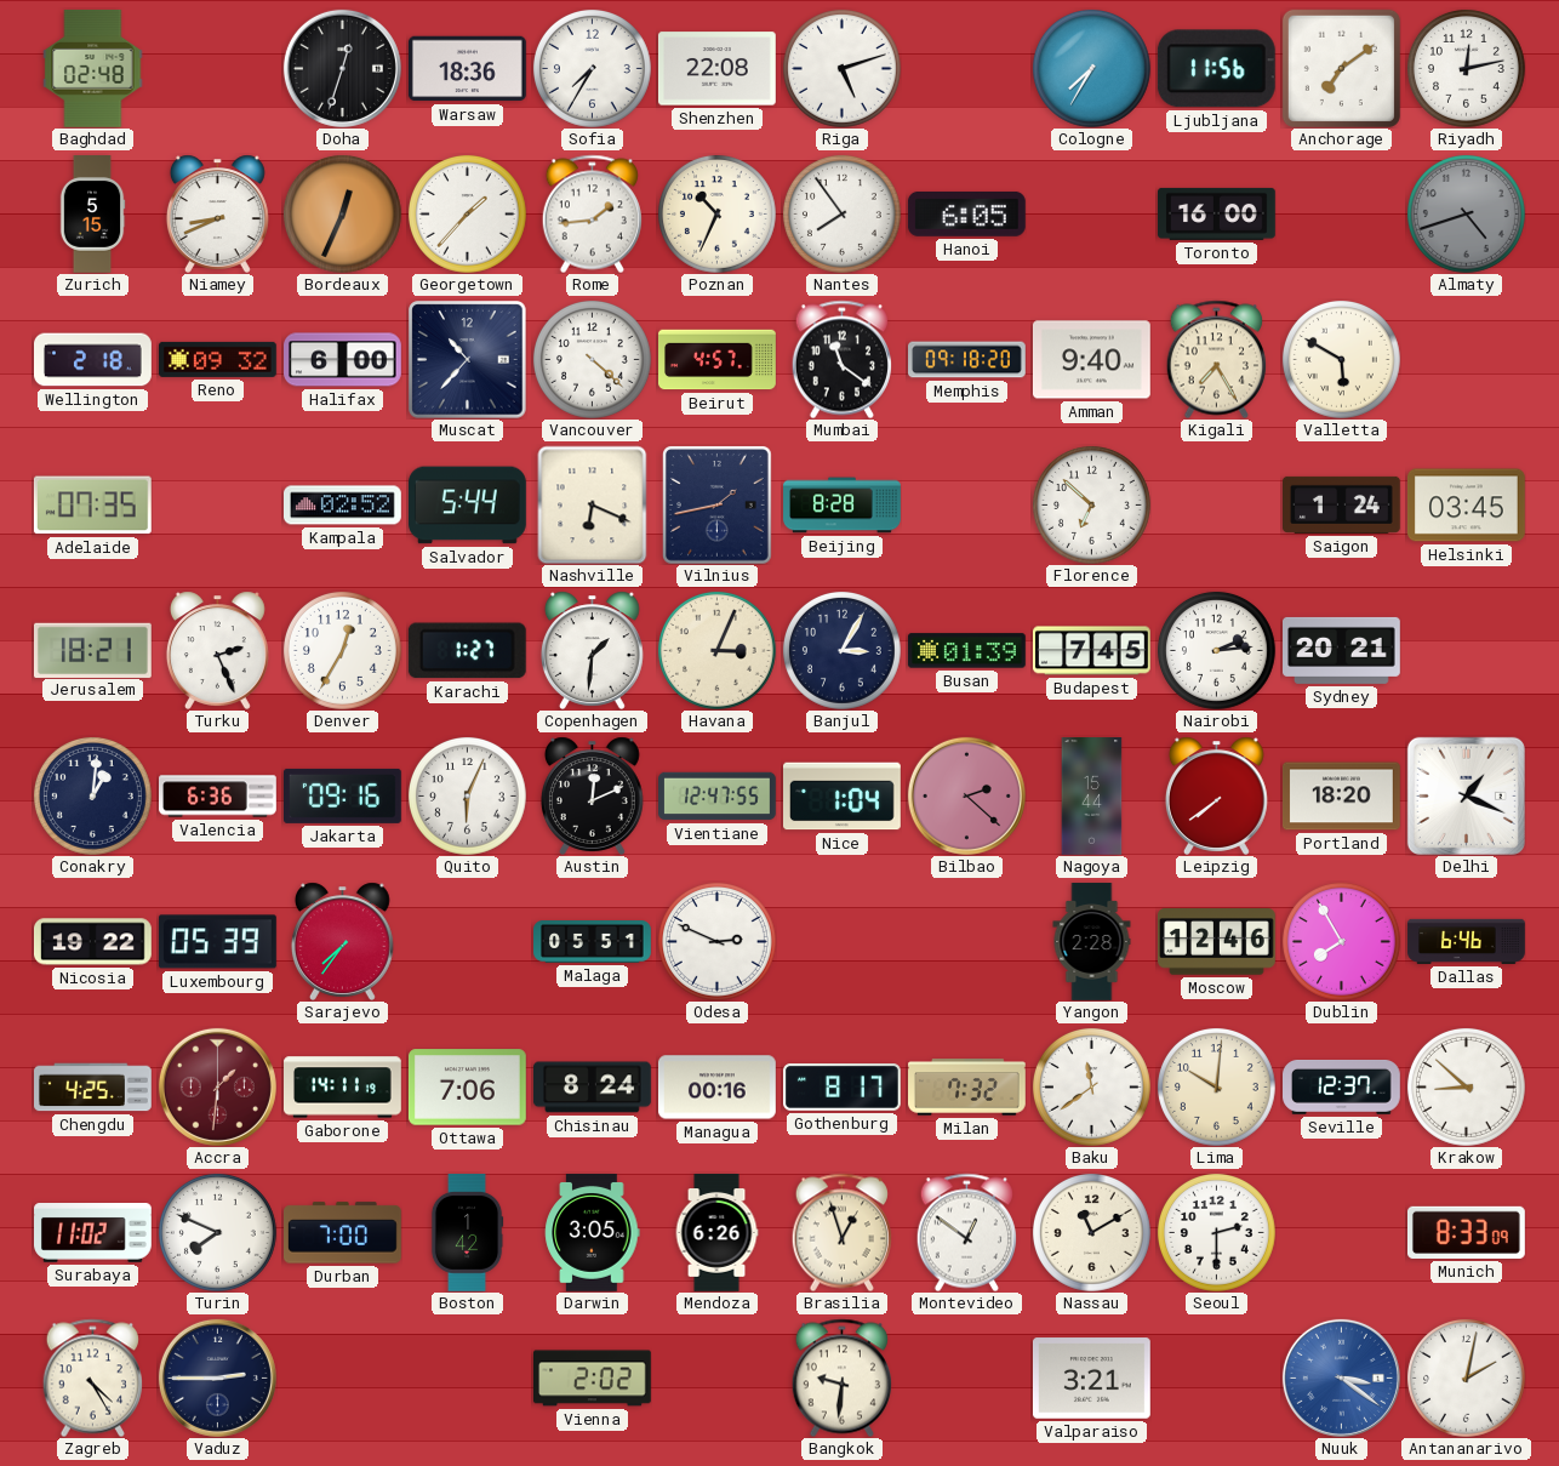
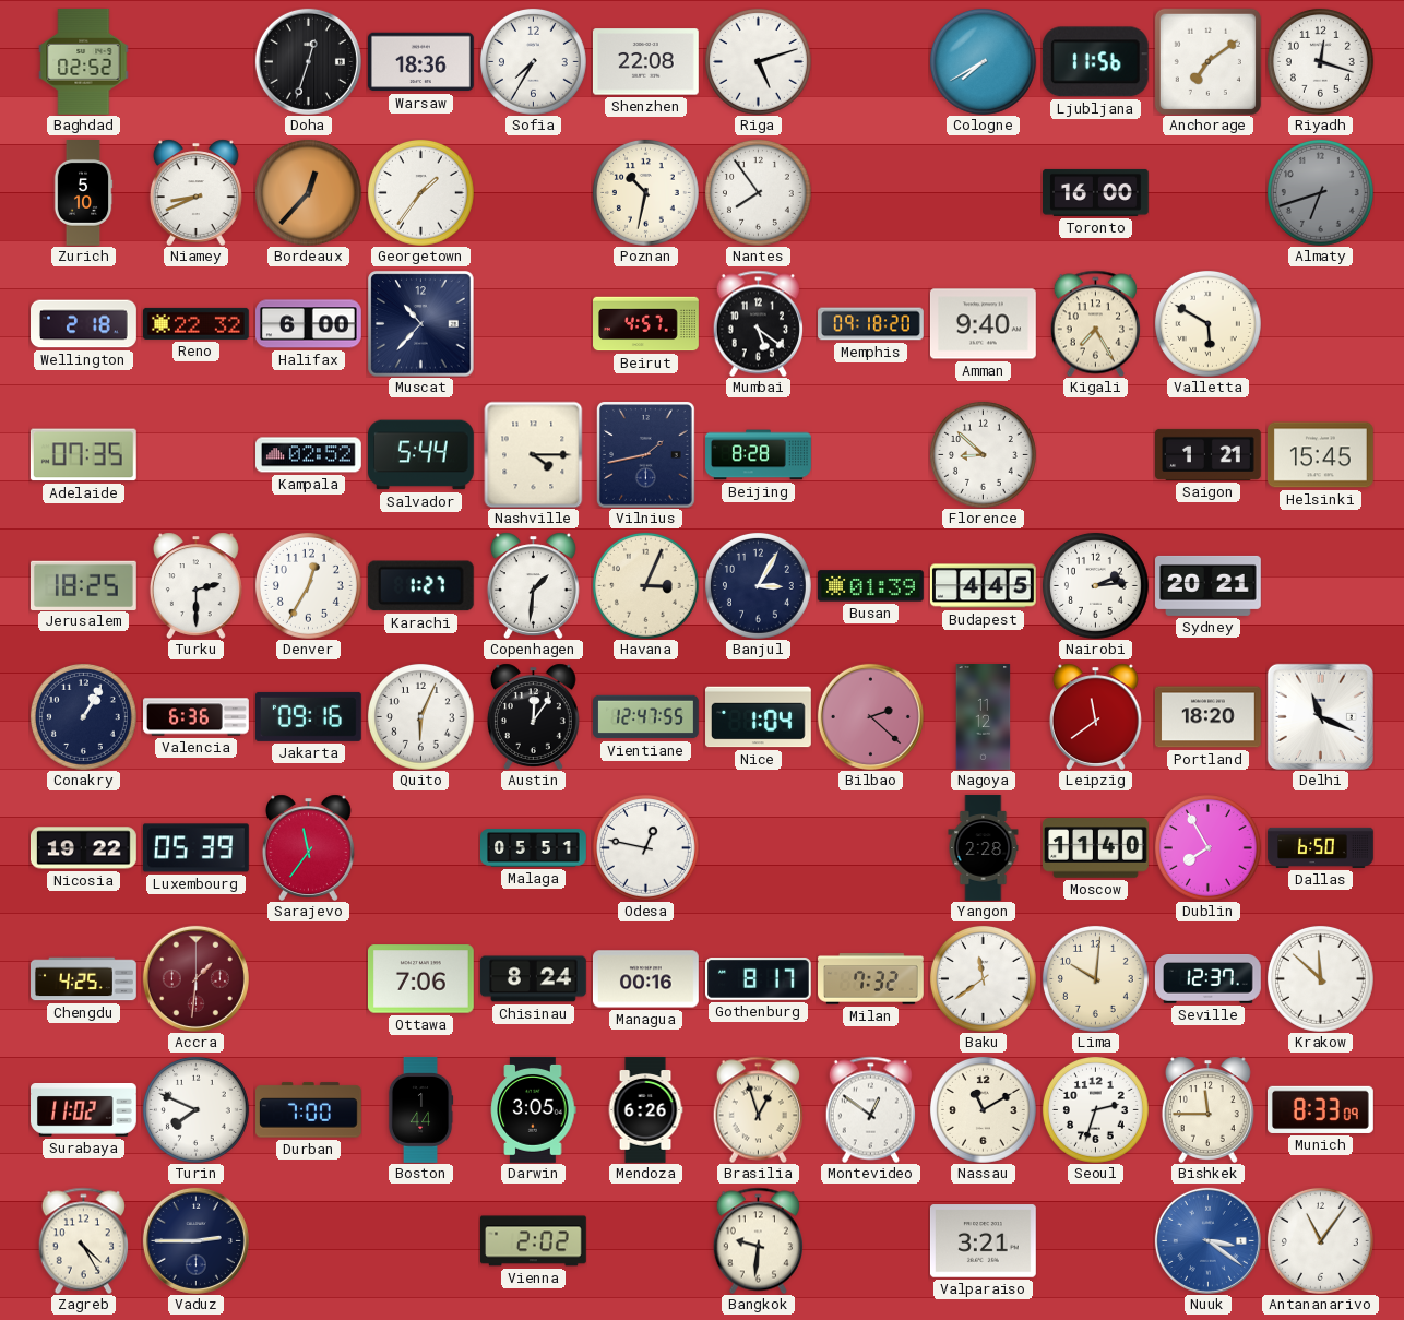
Baghdad: 02:48 -> 02:52 (84, 61)
Cologne: 7:35 -> 7:40 (983, 61)
Riyadh: 12:13 -> 12:18 (1320, 61)
Zurich: 5:15 -> 5:10 (83, 193)
Bordeaux: 12:34 -> 12:37 (308, 192)
Georgetown: 1:37 -> 1:36 (420, 192)
Rome: 1:44 -> none (592, 213)
Poznan: 10:34 -> 10:32 (645, 192)
Hanoi: 6:05 -> none (966, 213)
Almaty: 4:42 -> 6:42 (1320, 192)
Reno: 09:32 -> 22:32 (197, 323)
Vancouver: 4:22 -> none (592, 359)
Mumbai: 11:21 -> 5:21 (758, 323)
Nashville: 6:19 -> 4:15 (534, 454)
Florence: 6:52 -> 8:52 (983, 454)
Saigon: 1:24 -> 1:21 (1209, 454)
Helsinki: 03:45 -> 15:45 (1320, 455)
Jerusalem: 18:21 -> 18:25 (83, 585)
Turku: 2:26 -> 2:30 (195, 585)
Budapest: 7:45 -> 4:45 (983, 586)
Conakry: 1:01 -> 1:05 (83, 716)
Austin: 12:11 -> 12:06 (533, 716)
Nagoya: 15:44 -> 11:12 (984, 717)
Leipzig: 7:39 -> 11:39 (1095, 716)
Delhi: 1:19 -> 11:19 (1320, 716)
Sarajevo: 7:36 -> 11:36 (308, 847)
Odesa: 2:49 -> 12:47 (645, 847)
Moscow: 12:46 -> 11:40 (1096, 848)
Dallas: 6:46 -> 6:50 (1321, 847)
Gaborone: 14:11 -> none (343, 1088)
Krakow: 8:52 -> 11:52 (1320, 978)
Boston: 1:42 -> 1:44 (420, 1110)
Seoul: 2:30 -> 2:33 (1095, 1109)
Bishkek: none -> 11:45 (1207, 1109)
Antananarivo: 2:02 -> 11:06 (1320, 1240)
